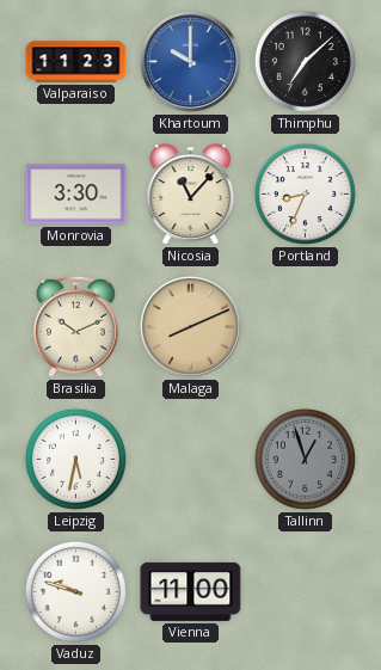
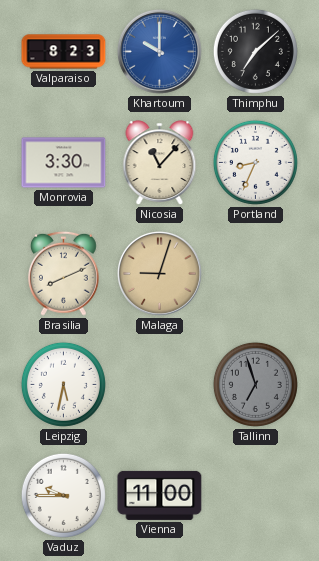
Valparaiso: 11:23 -> 8:23 (64, 52)
Brasilia: 10:11 -> 8:11 (64, 273)
Malaga: 8:11 -> 9:03 (159, 273)
Tallinn: 12:57 -> 6:57 (255, 384)
Vaduz: 9:48 -> 9:45 (63, 495)
